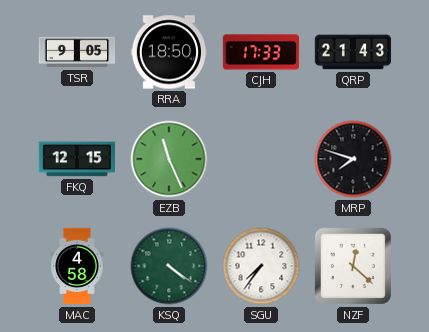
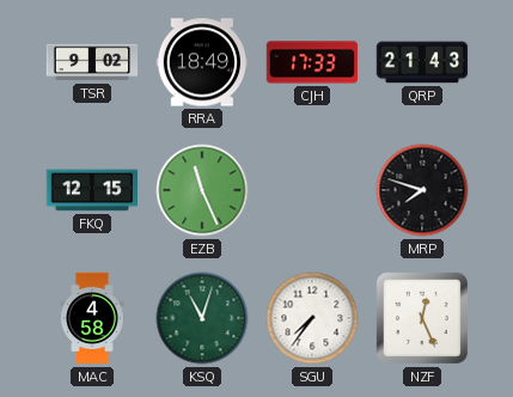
TSR: 9:05 -> 9:02 (92, 62)
RRA: 18:50 -> 18:49 (202, 62)
KSQ: 4:21 -> 11:03 (202, 318)
NZF: 12:22 -> 12:26 (422, 318)
